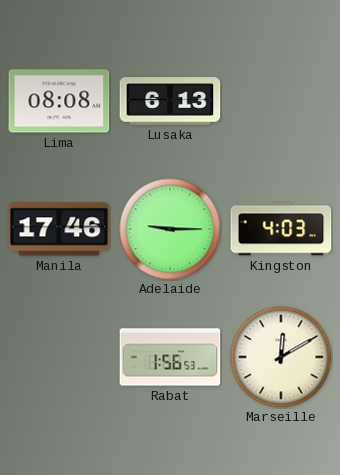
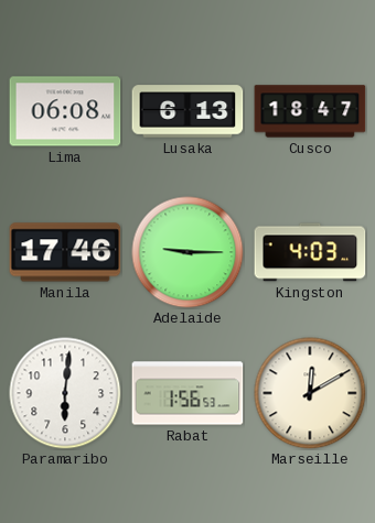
Lima: 08:08 -> 06:08 (65, 111)
Cusco: none -> 18:47 (310, 111)
Paramaribo: none -> 6:01 (65, 393)
